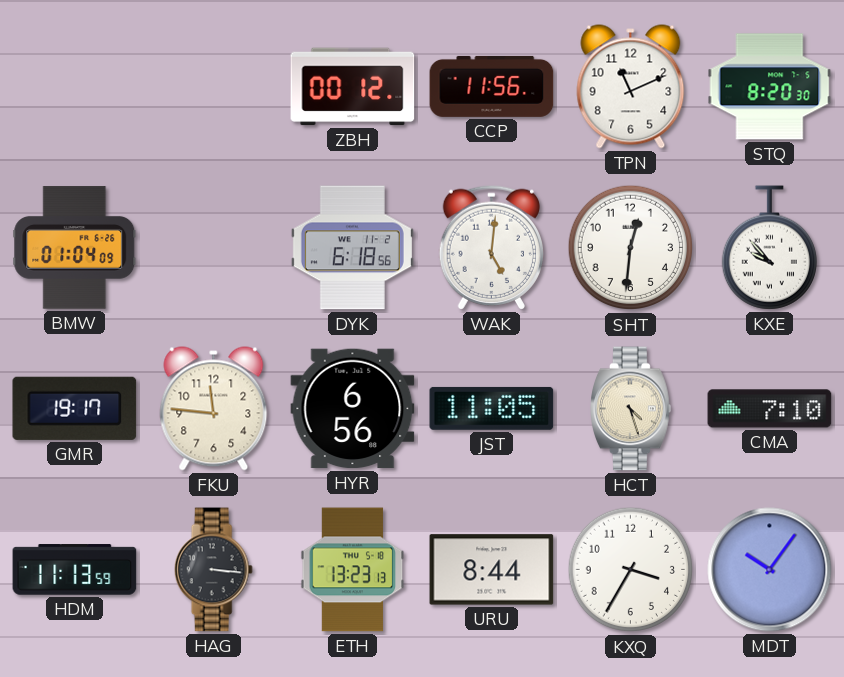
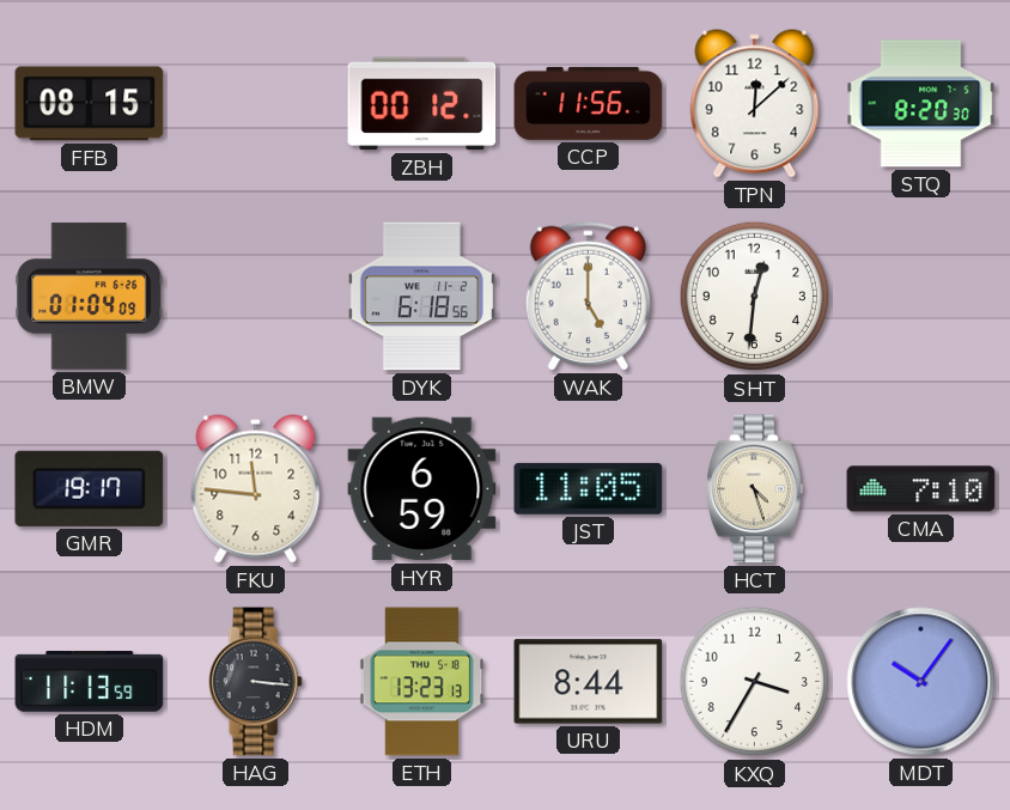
FFB: none -> 08:15 (90, 104)
TPN: 11:11 -> 12:08 (755, 104)
WAK: 5:01 -> 5:00 (588, 296)
KXE: 9:53 -> none (769, 248)
HYR: 6:56 -> 6:59 (422, 489)
